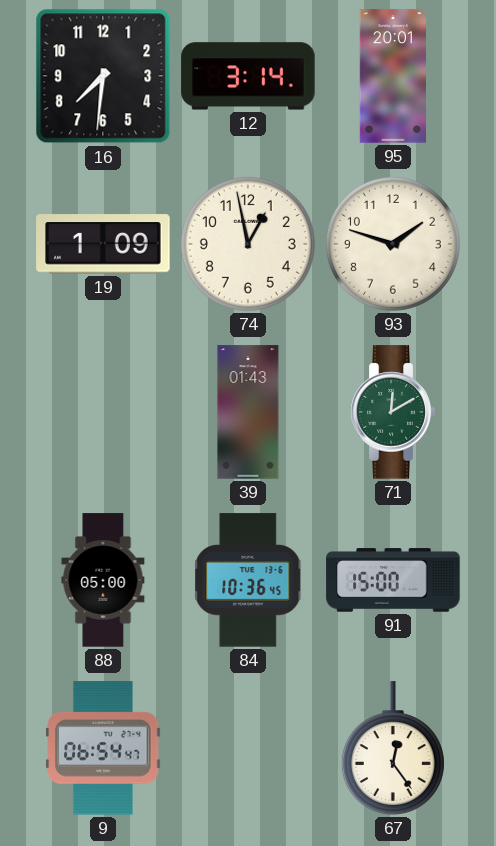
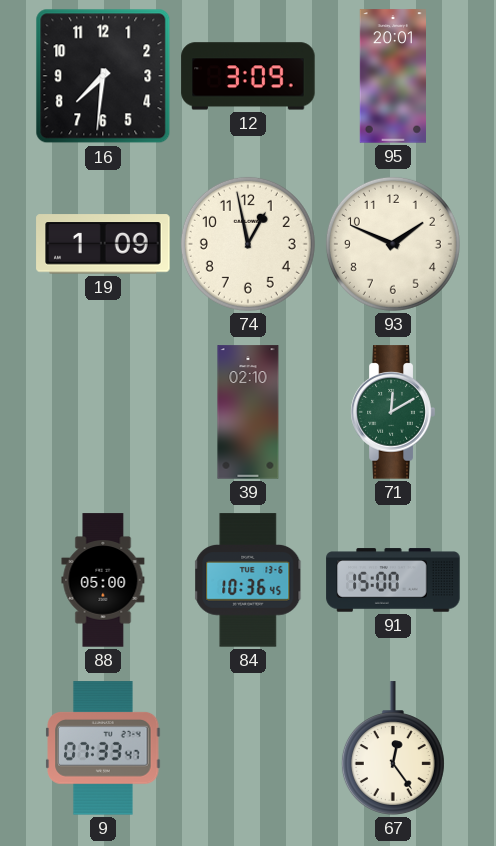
12: 3:14 -> 3:09 (248, 76)
93: 1:48 -> 1:49 (393, 244)
39: 01:43 -> 02:10 (248, 412)
9: 06:54 -> 07:33 (103, 748)
